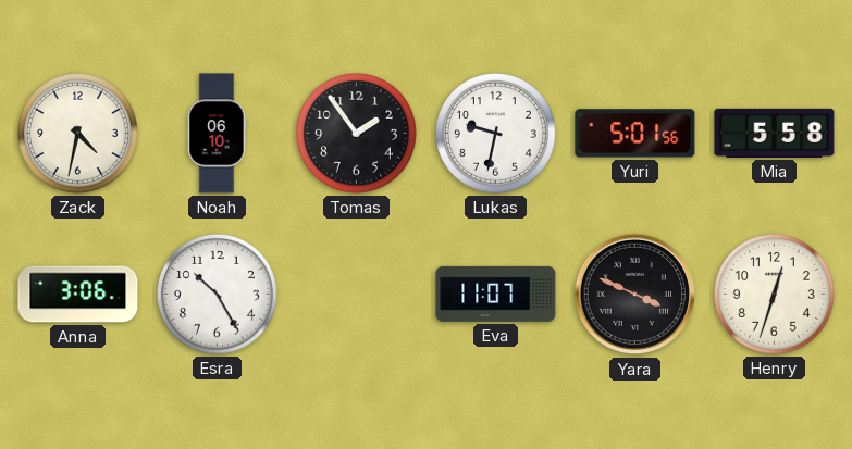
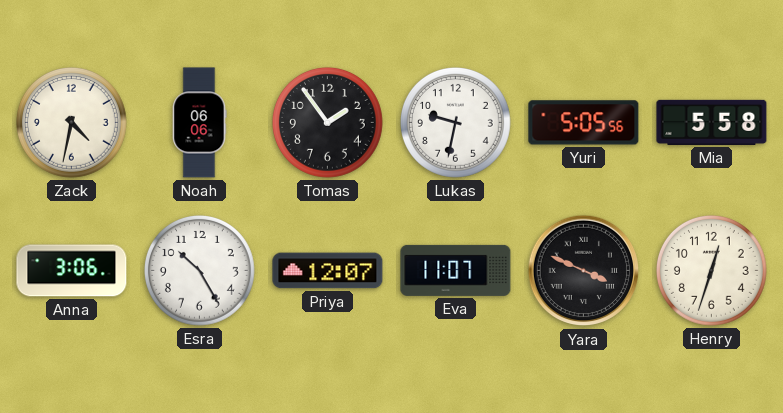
Noah: 06:10 -> 06:06 (199, 123)
Yuri: 5:01 -> 5:05 (584, 123)
Priya: none -> 12:07 (328, 271)
